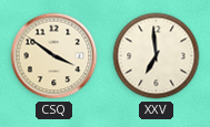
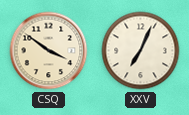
XXV: 6:59 -> 7:04 (141, 51)
